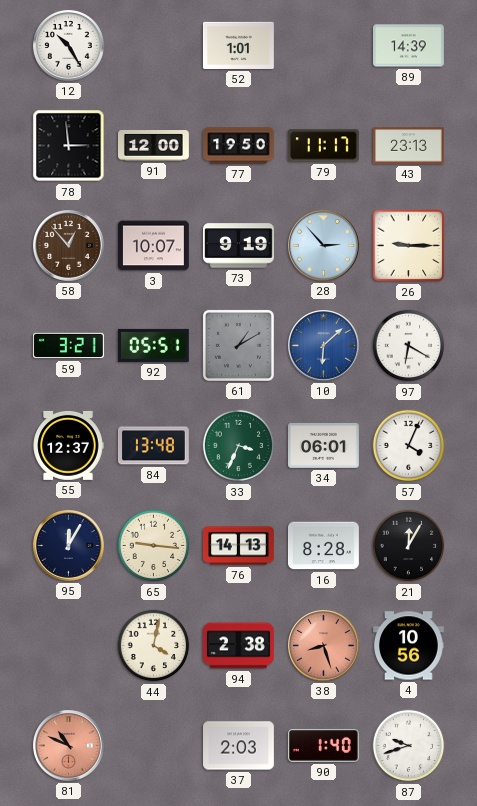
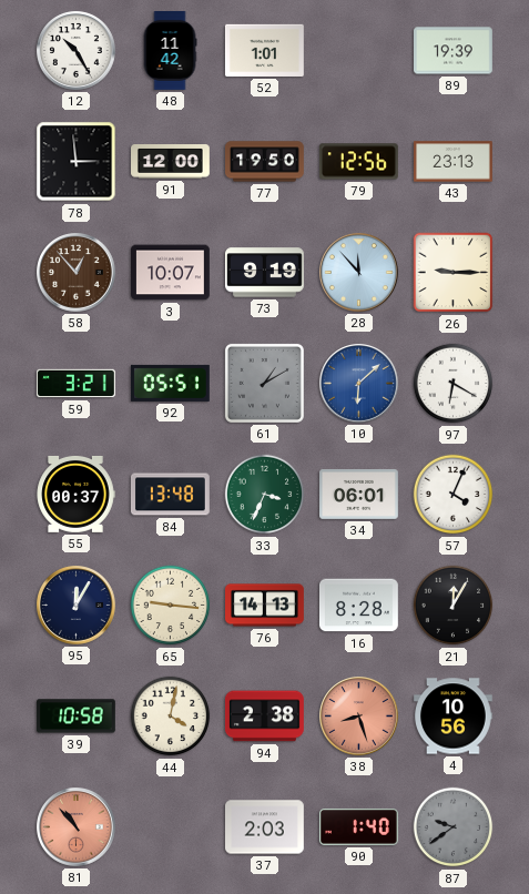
48: none -> 11:42 (170, 51)
89: 14:39 -> 19:39 (454, 51)
79: 11:17 -> 12:56 (358, 162)
28: 2:53 -> 11:53 (359, 273)
55: 12:37 -> 00:37 (75, 494)
39: none -> 10:58 (75, 717)
81: 10:49 -> 10:53 (77, 827)
87: 9:42 -> 9:39 (454, 827)
87 dial: white -> grey (454, 827)
